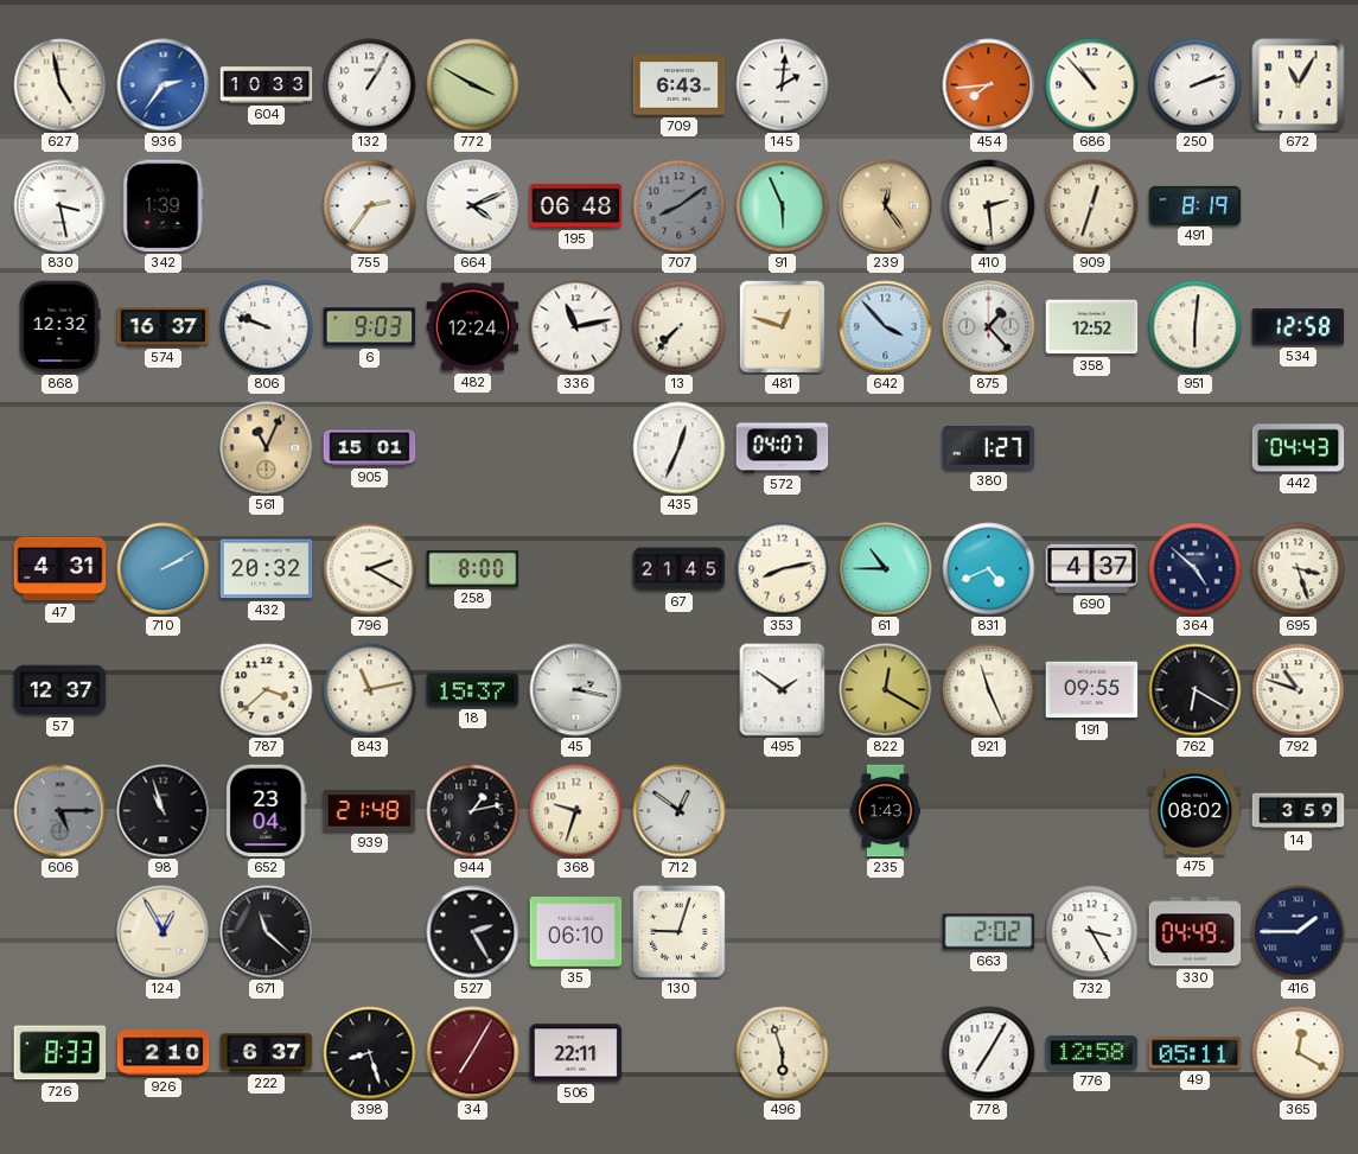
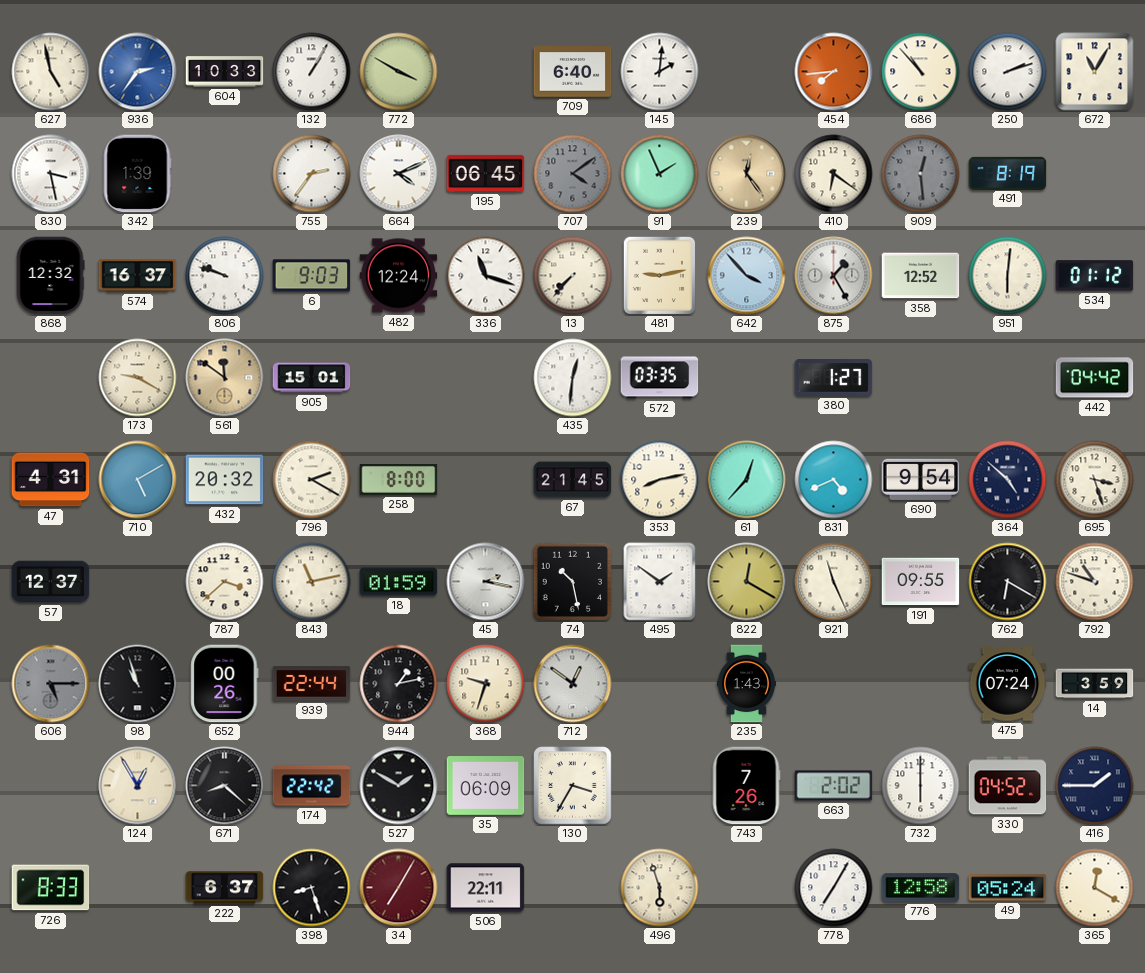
709: 6:43 -> 6:40 (573, 72)
195: 06:48 -> 06:45 (486, 173)
707: 8:09 -> 4:09 (573, 174)
91: 5:56 -> 1:56 (660, 174)
410: 2:29 -> 6:21 (834, 174)
909: 12:33 -> 12:29 (921, 174)
909 dial: cream -> grey (921, 174)
336: 11:13 -> 11:18 (486, 276)
481: 12:48 -> 9:13 (659, 275)
875: 1:23 -> 1:25 (834, 276)
534: 12:58 -> 01:12 (1095, 276)
173: none -> 9:20 (138, 378)
561: 11:04 -> 11:51 (225, 378)
435: 12:34 -> 12:31 (573, 378)
572: 04:07 -> 03:35 (660, 378)
442: 04:43 -> 04:42 (1095, 378)
710: 2:10 -> 5:10 (138, 480)
61: 10:45 -> 12:37 (747, 480)
690: 4:37 -> 9:54 (921, 479)
18: 15:37 -> 01:59 (399, 582)
74: none -> 10:28 (572, 581)
652: 23:04 -> 00:26 (225, 684)
939: 21:48 -> 22:44 (312, 684)
475: 08:02 -> 07:24 (1008, 684)
671: 11:22 -> 8:22 (225, 786)
174: none -> 22:42 (312, 786)
527: 2:25 -> 1:50 (399, 786)
35: 06:10 -> 06:09 (486, 786)
130: 9:03 -> 3:35 (573, 786)
743: none -> 7:26 (746, 786)
732: 3:25 -> 6:00 (921, 786)
330: 04:49 -> 04:52 (1008, 786)
926: 2:10 -> none (164, 1053)
49: 05:11 -> 05:24 (1008, 888)
